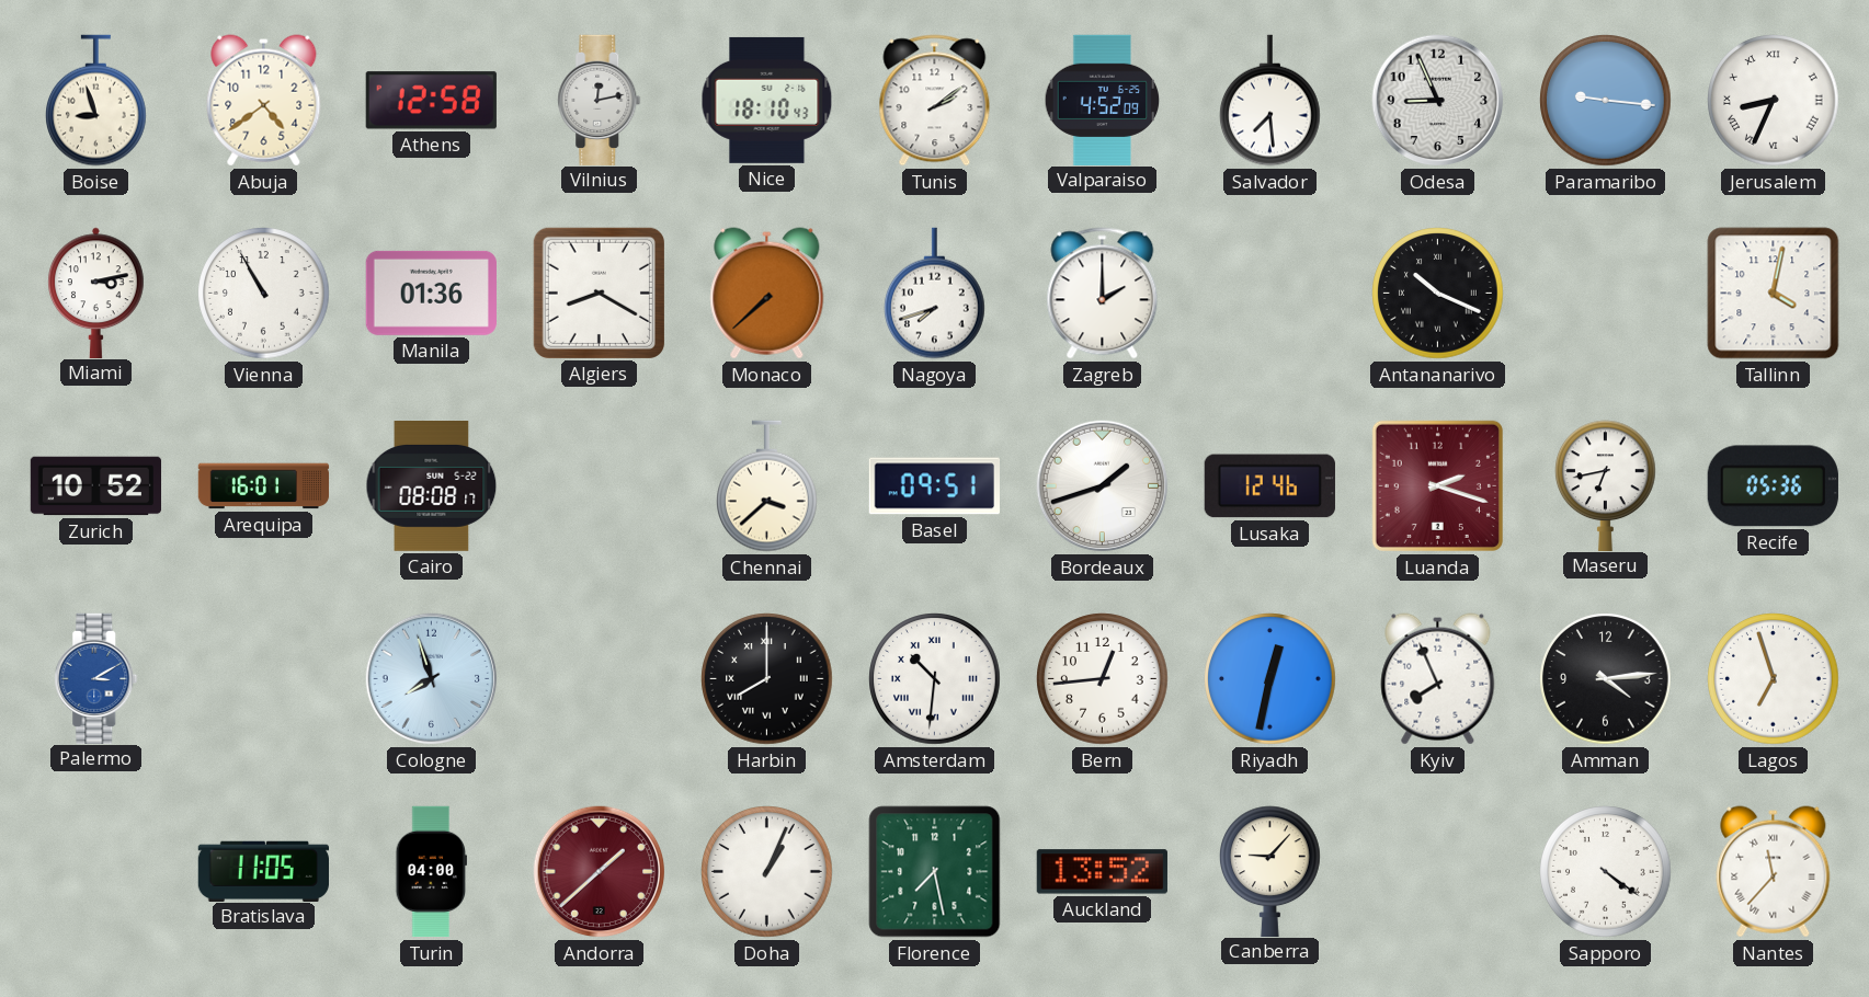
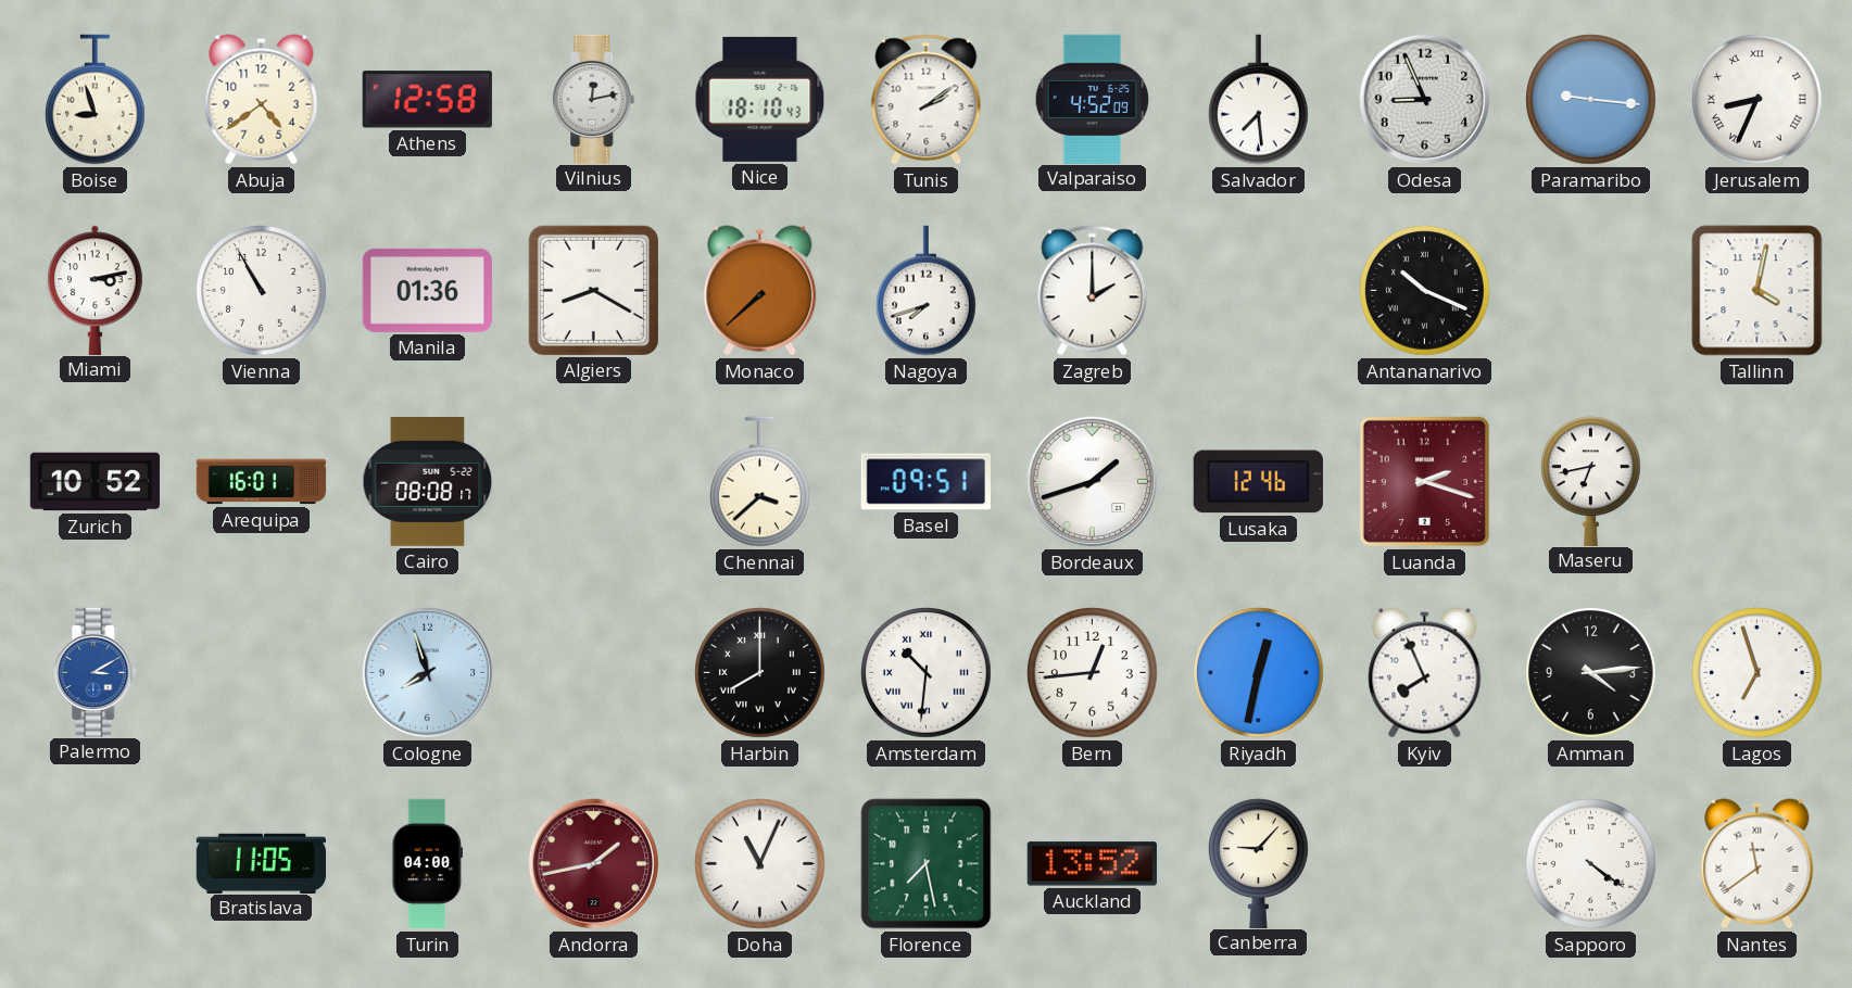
Recife: 05:36 -> none (1773, 486)
Andorra: 1:38 -> 1:43 (594, 864)
Doha: 1:04 -> 11:04 (760, 864)
Nantes: 11:37 -> 11:39 (1757, 864)
